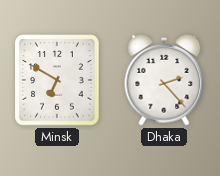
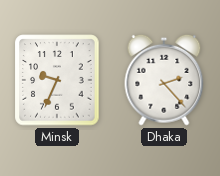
Minsk: 6:50 -> 9:34 (57, 80)
